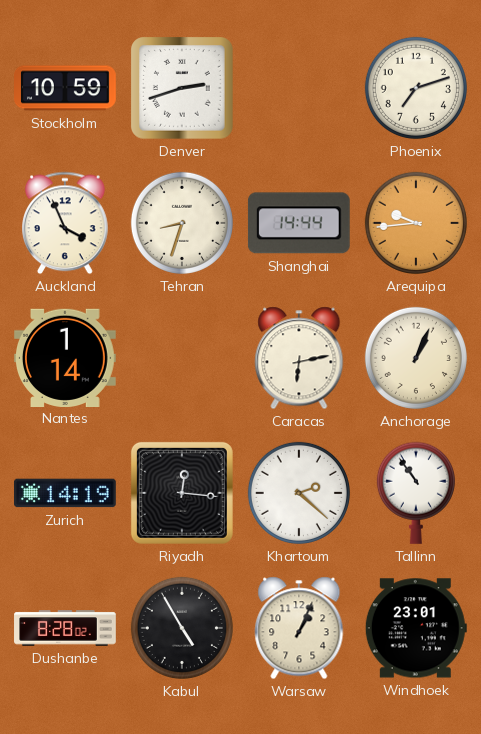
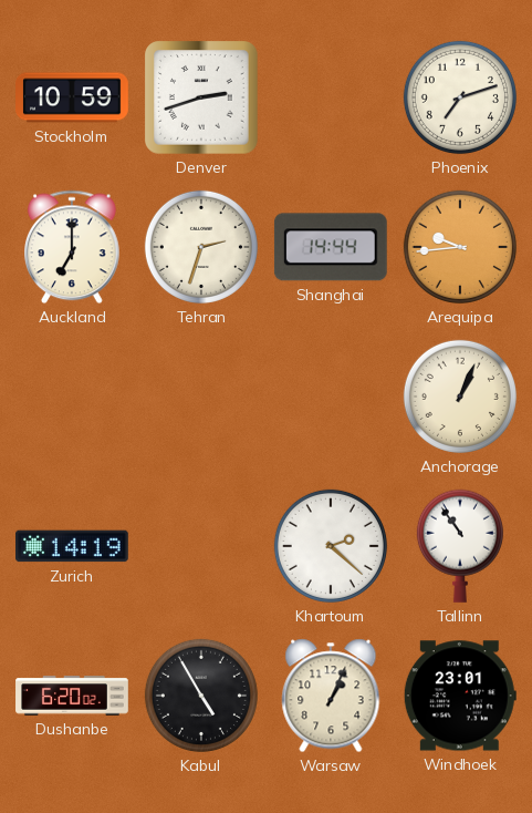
Auckland: 3:56 -> 7:00 (73, 247)
Tehran: 8:33 -> 2:33 (201, 247)
Nantes: 1:14 -> none (66, 357)
Caracas: 6:13 -> none (299, 358)
Riyadh: 12:16 -> none (182, 493)
Dushanbe: 8:28 -> 6:20 (72, 696)
